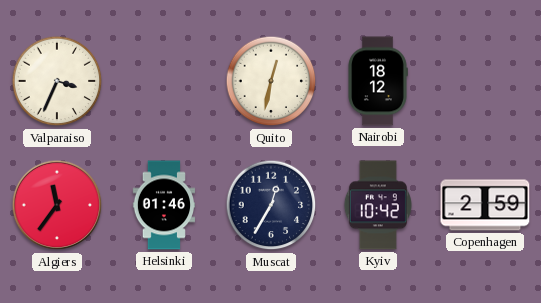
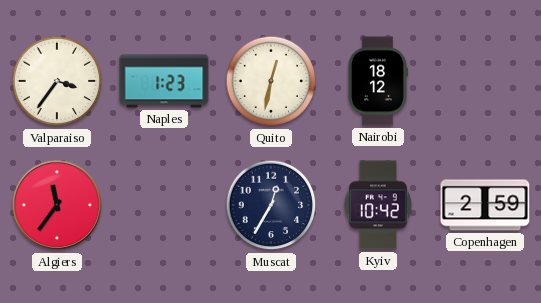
Valparaiso: 3:34 -> 3:36 (57, 81)
Naples: none -> 1:23 (164, 81)
Helsinki: 01:46 -> none (163, 205)
